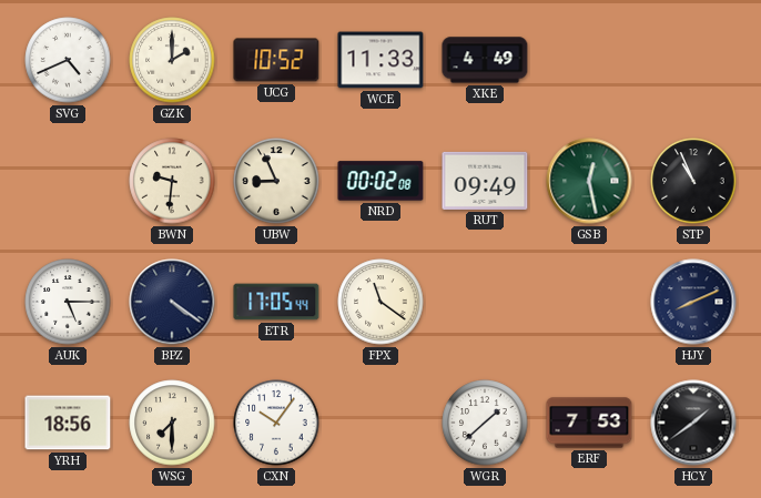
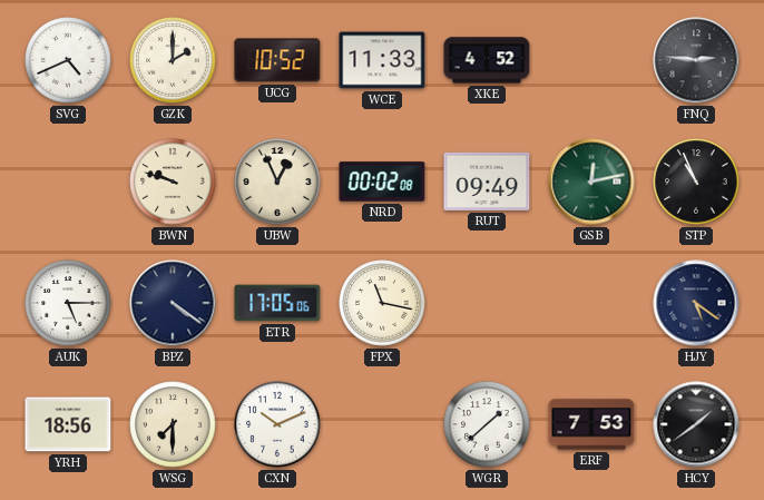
XKE: 4:49 -> 4:52 (487, 60)
FNQ: none -> 2:46 (696, 60)
BWN: 9:31 -> 9:48 (173, 182)
UBW: 8:56 -> 12:56 (277, 182)
GSB: 12:28 -> 12:13 (591, 182)
ETR: 17:05:44 -> 17:05:06 (277, 303)
FPX: 11:21 -> 11:17 (382, 303)
HJY: 8:11 -> 5:21 (696, 303)
CXN: 10:06 -> 10:11 (277, 424)
